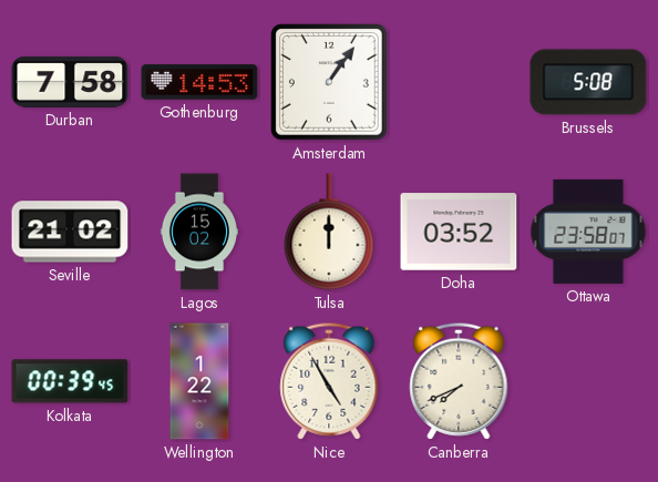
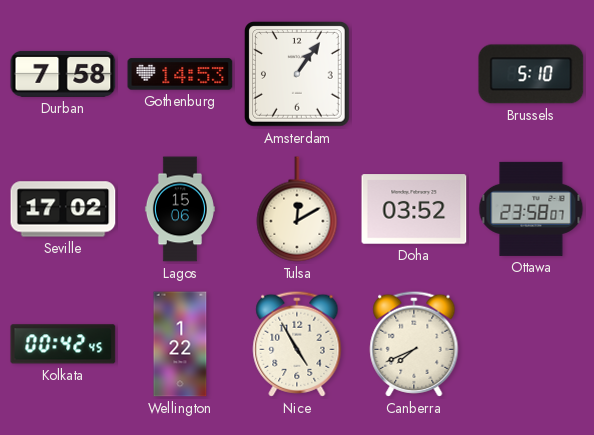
Brussels: 5:08 -> 5:10 (531, 74)
Seville: 21:02 -> 17:02 (63, 209)
Lagos: 15:02 -> 15:06 (180, 209)
Tulsa: 12:00 -> 12:10 (297, 209)
Kolkata: 00:39 -> 00:42 (63, 344)
